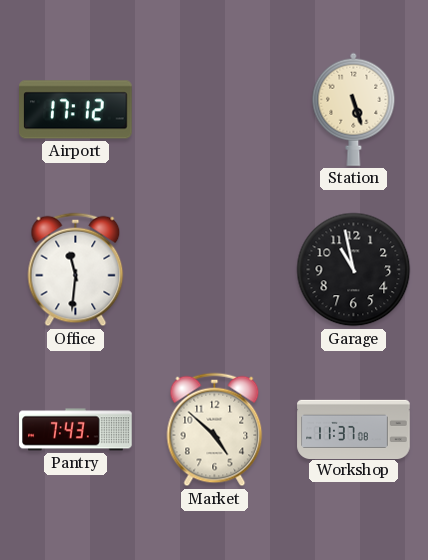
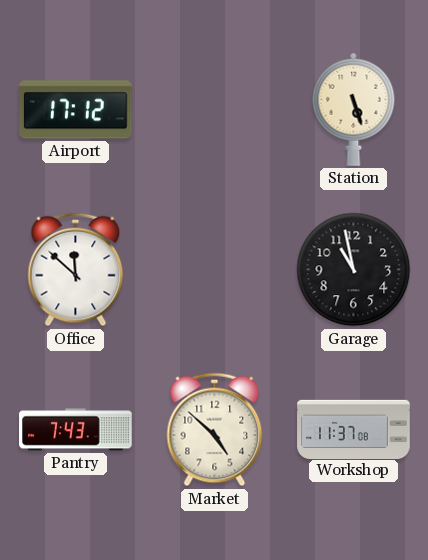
Office: 11:31 -> 11:52 (76, 270)
